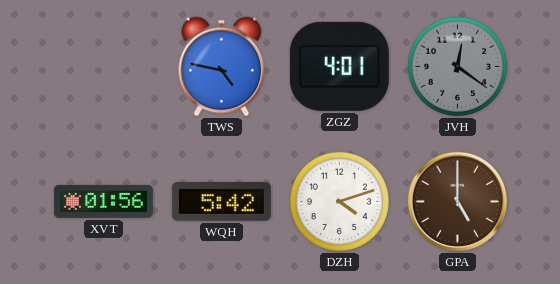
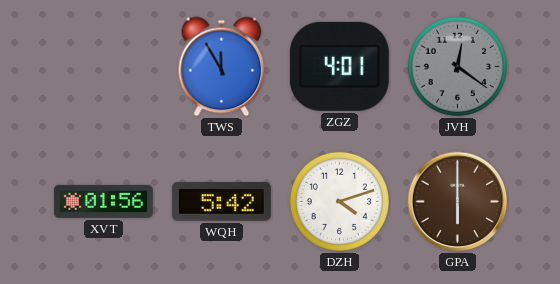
TWS: 4:47 -> 11:55 (222, 67)
GPA: 5:00 -> 6:00 (458, 202)
